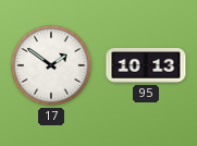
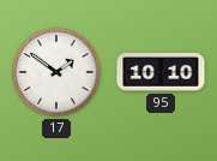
95: 10:13 -> 10:10 (161, 73)
